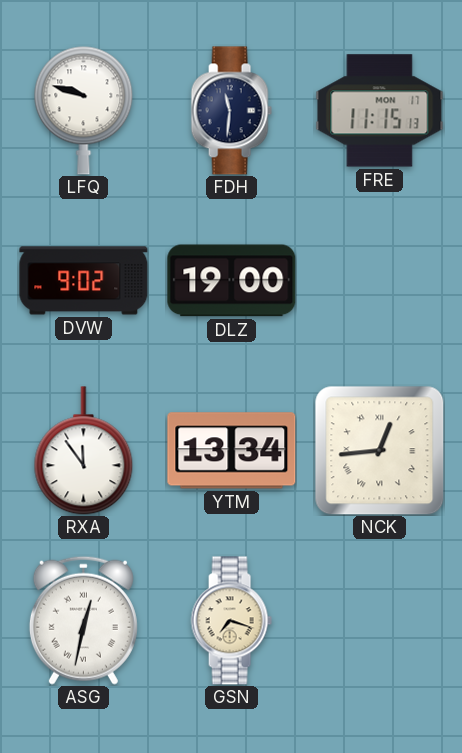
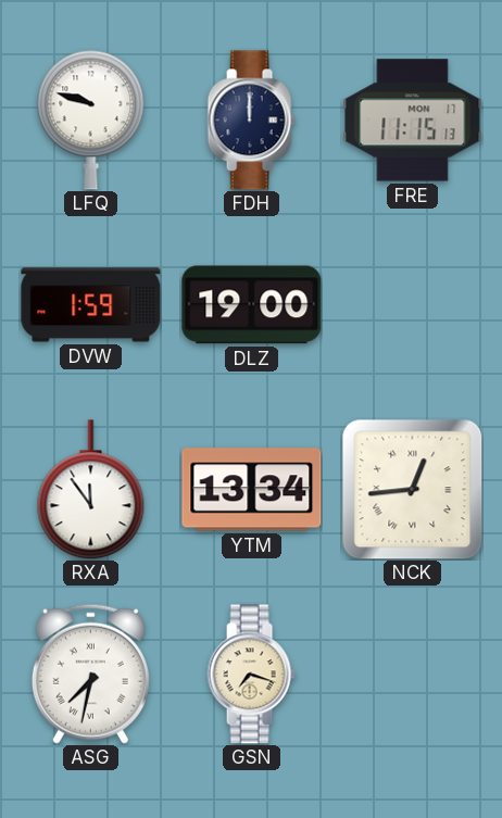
FDH: 11:31 -> 12:00 (251, 121)
DVW: 9:02 -> 1:59 (91, 305)
ASG: 12:32 -> 7:32 (90, 674)
